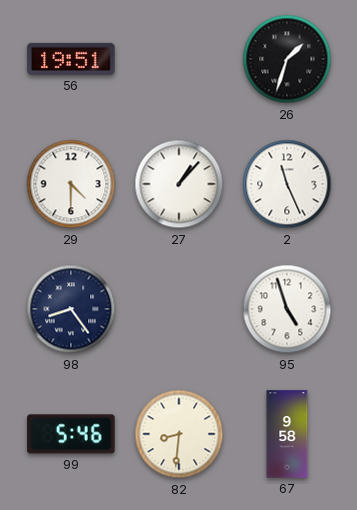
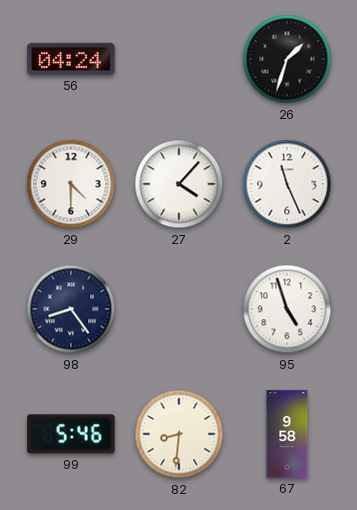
56: 19:51 -> 04:24 (71, 59)
27: 1:07 -> 4:07 (179, 184)
